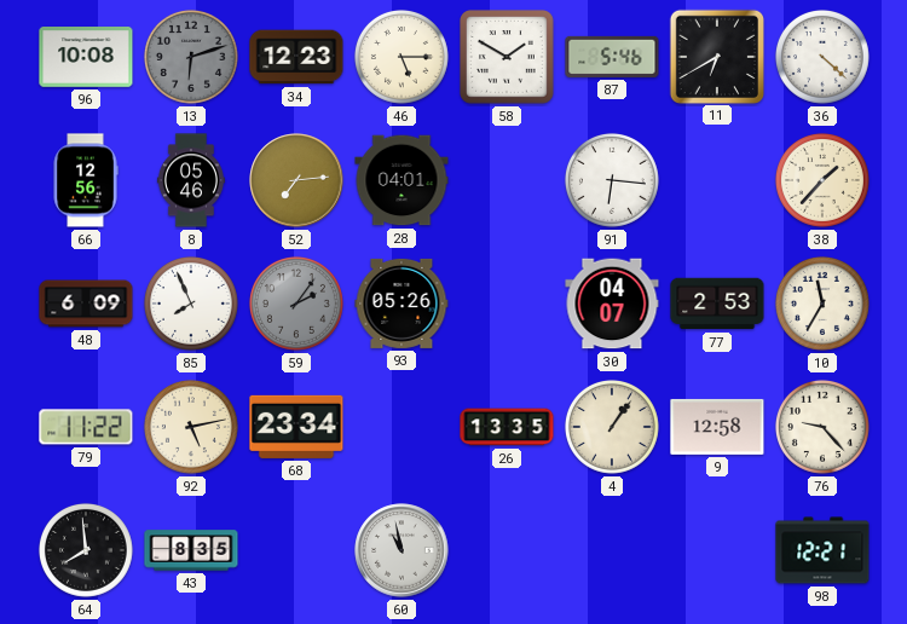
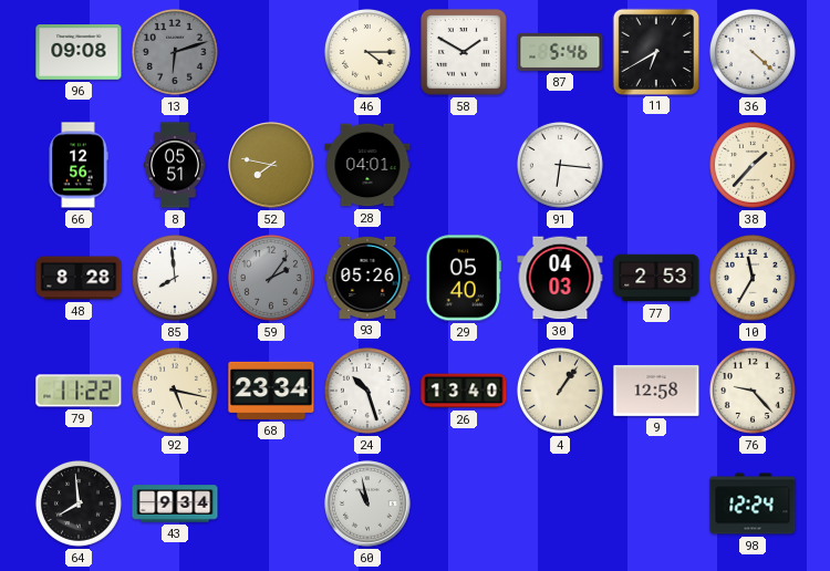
96: 10:08 -> 09:08 (79, 53)
34: 12:23 -> none (296, 57)
46: 5:15 -> 4:15 (367, 52)
8: 05:46 -> 05:51 (175, 165)
52: 7:14 -> 7:47 (271, 165)
48: 6:09 -> 8:28 (79, 278)
85: 7:56 -> 7:59 (175, 278)
29: none -> 05:40 (464, 278)
30: 04:07 -> 04:03 (560, 278)
92: 5:13 -> 5:17 (175, 391)
24: none -> 10:27 (367, 391)
26: 13:35 -> 13:40 (464, 391)
43: 8:35 -> 9:34 (175, 503)
98: 12:21 -> 12:24 (753, 503)
